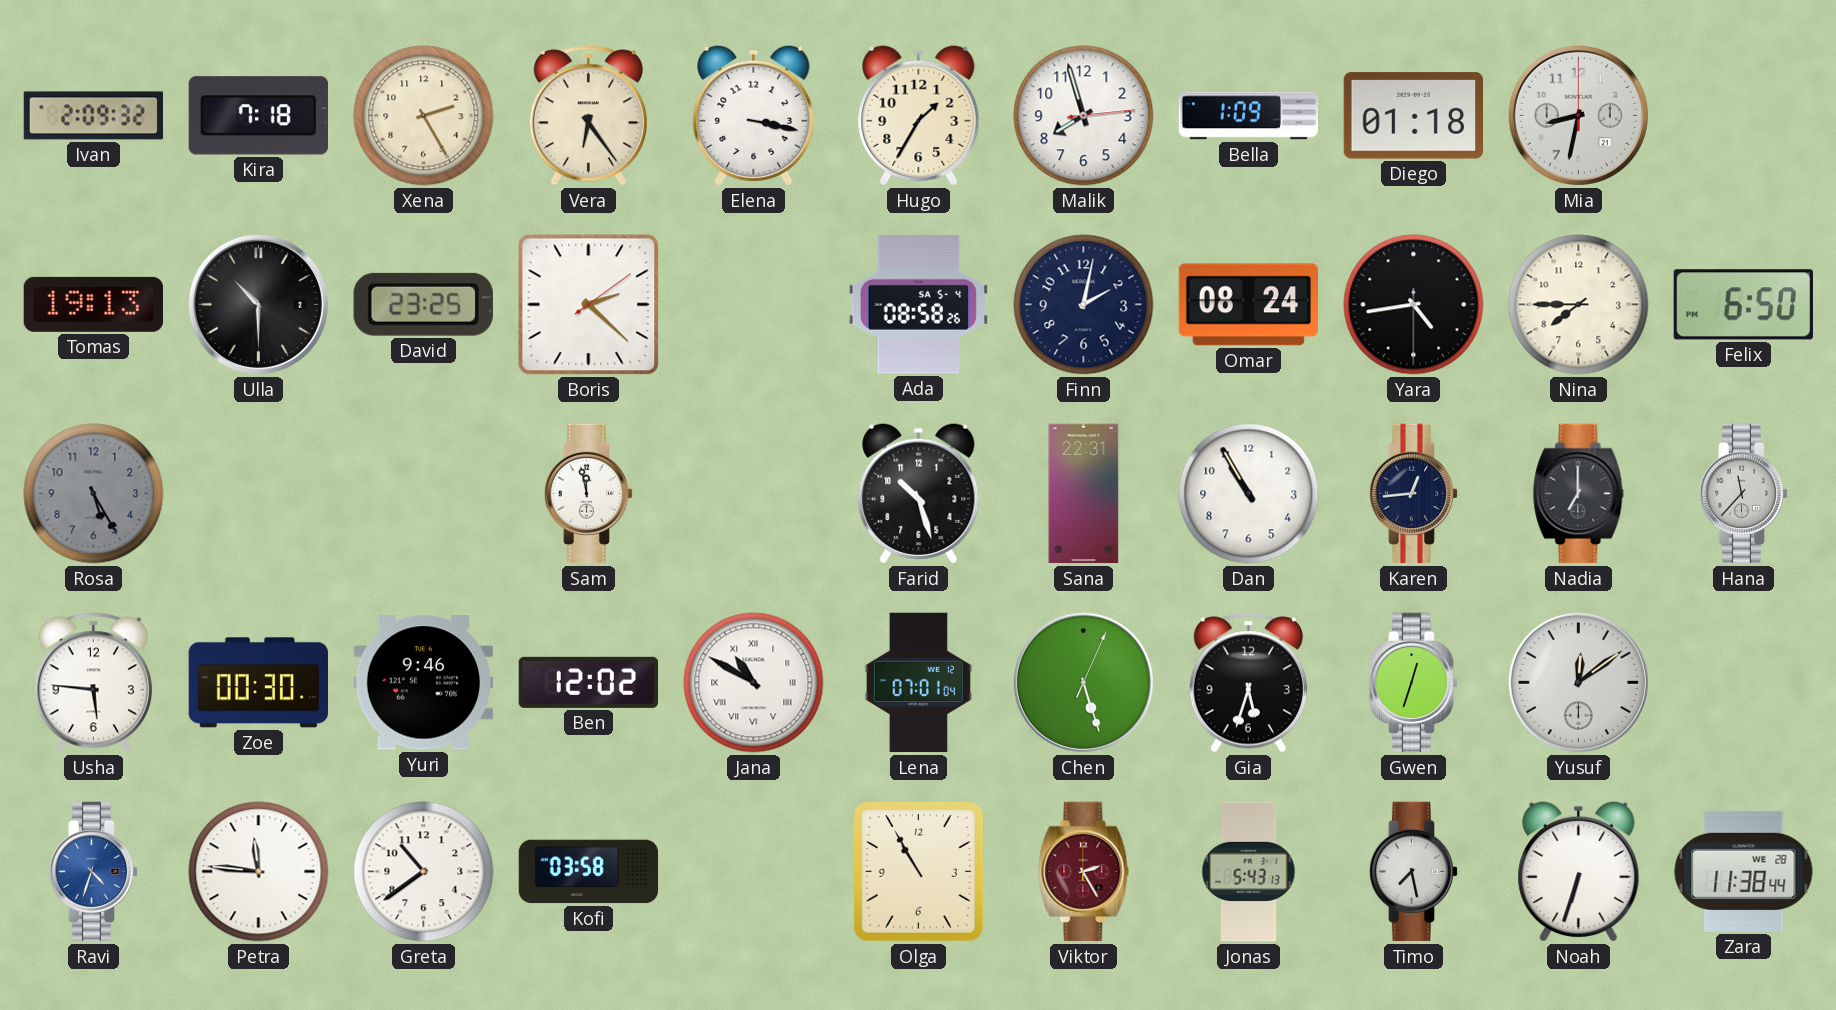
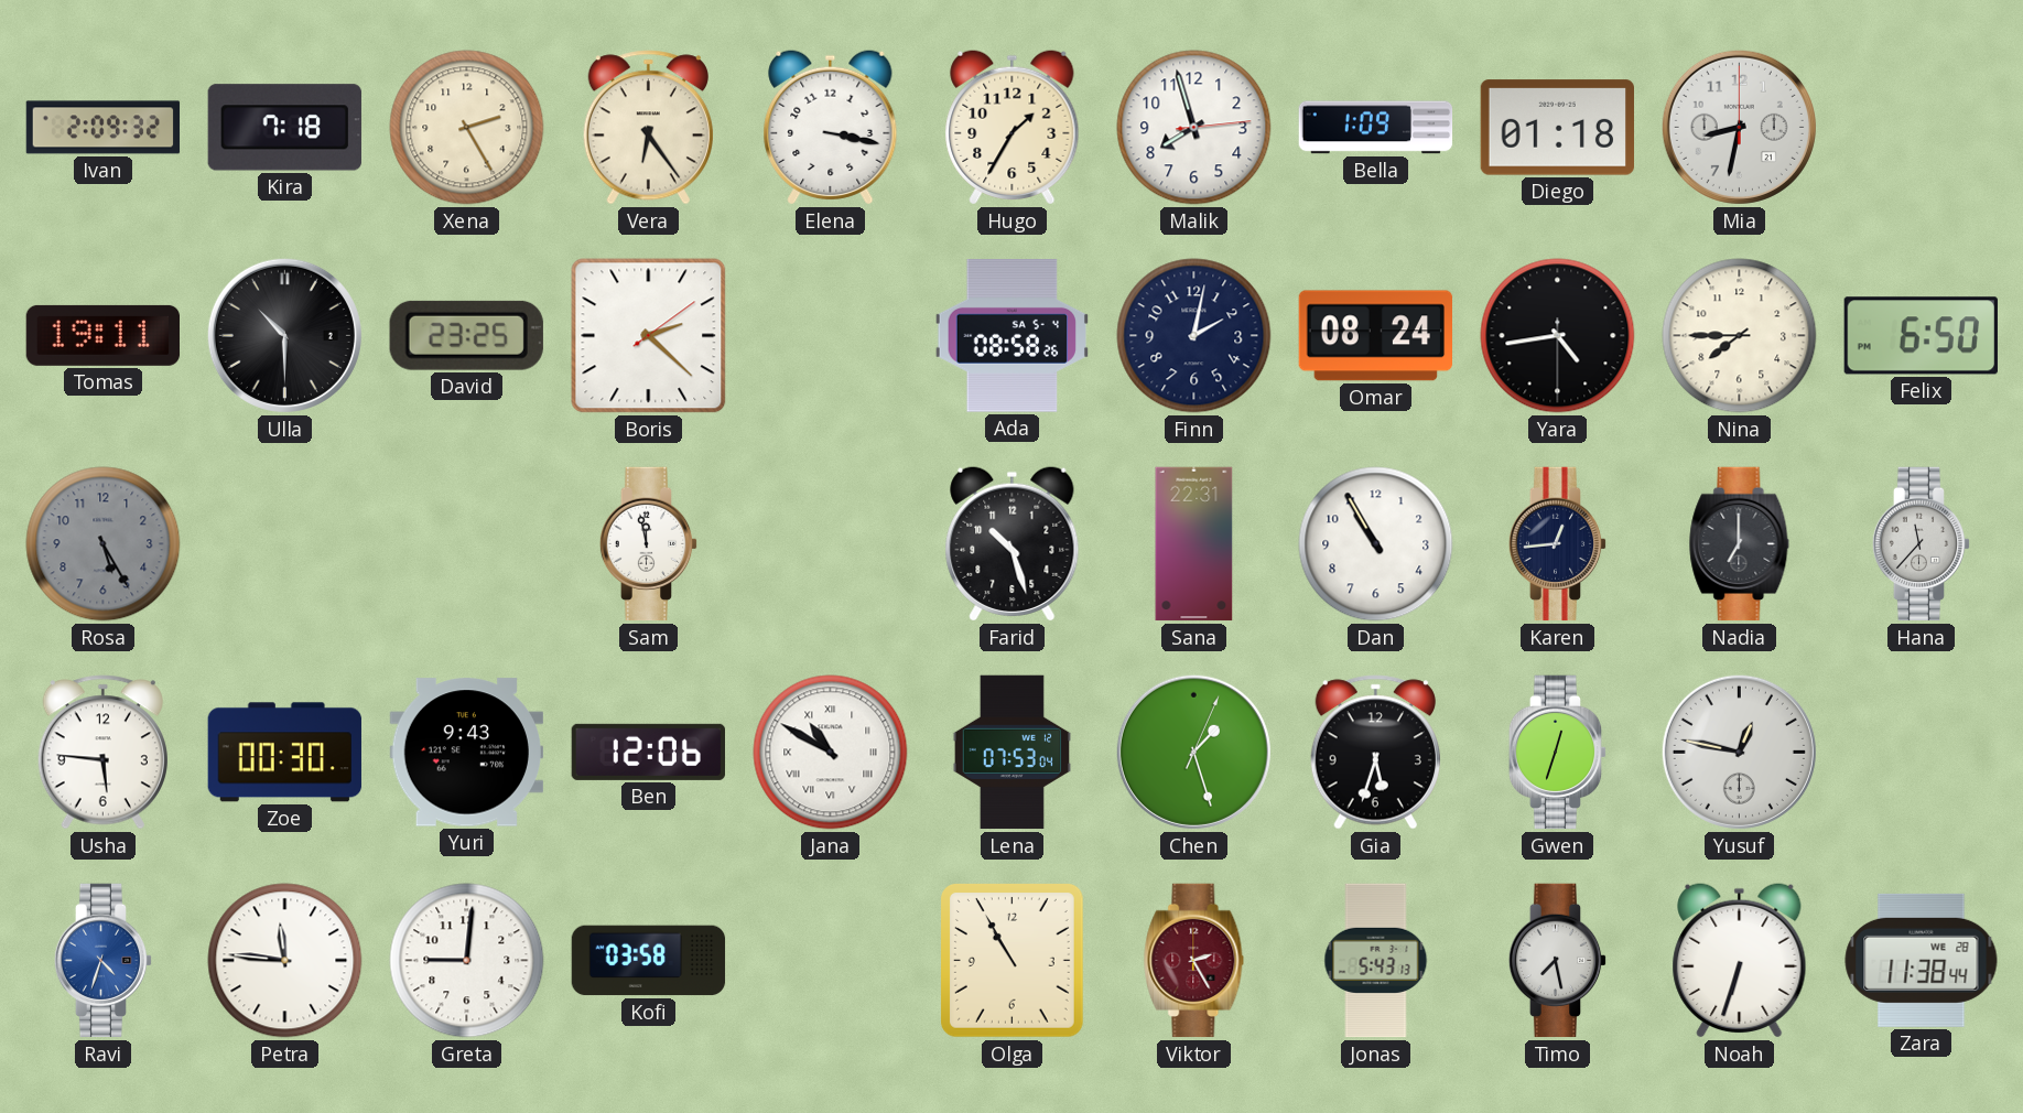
Tomas: 19:13 -> 19:11 (102, 335)
Yuri: 9:46 -> 9:43 (466, 753)
Ben: 12:02 -> 12:06 (648, 752)
Lena: 07:01 -> 07:53 (1011, 753)
Chen: 5:27 -> 1:27 (1193, 752)
Yusuf: 12:09 -> 12:47 (1739, 752)
Greta: 10:39 -> 9:01 (467, 961)
